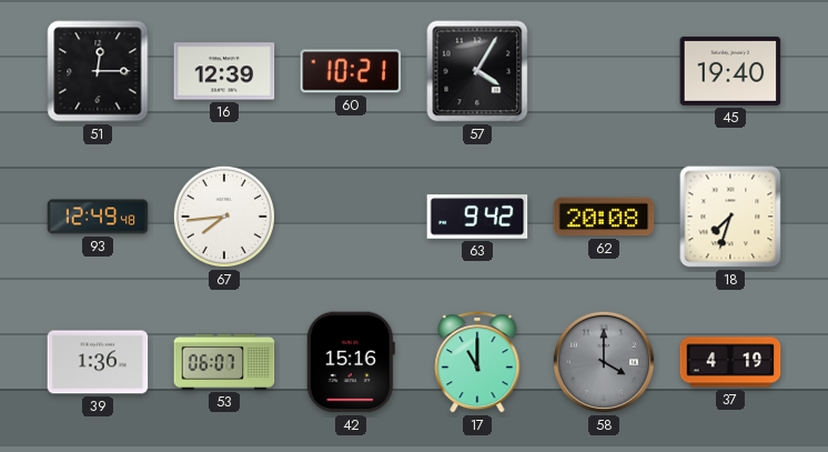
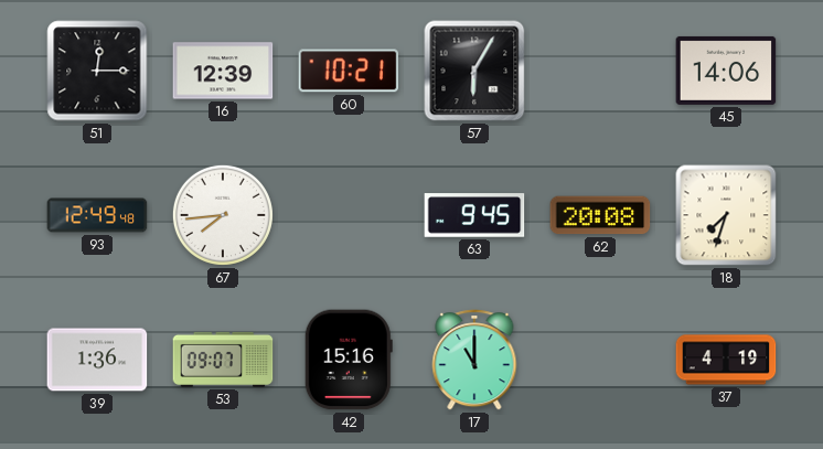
57: 4:05 -> 6:05 (474, 71)
45: 19:40 -> 14:06 (726, 71)
63: 9:42 -> 9:45 (474, 215)
53: 06:07 -> 09:07 (223, 360)
58: 4:00 -> none (604, 362)
